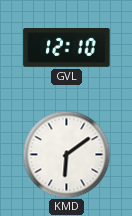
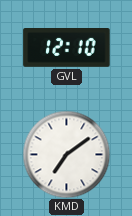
KMD: 6:09 -> 7:09 (66, 154)
